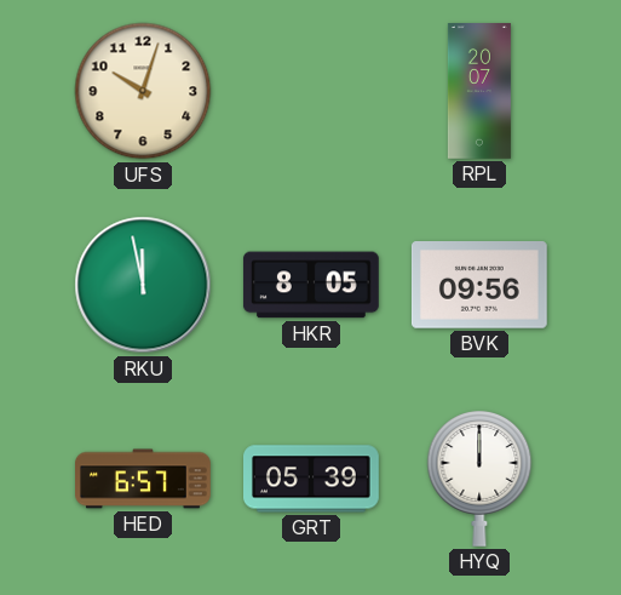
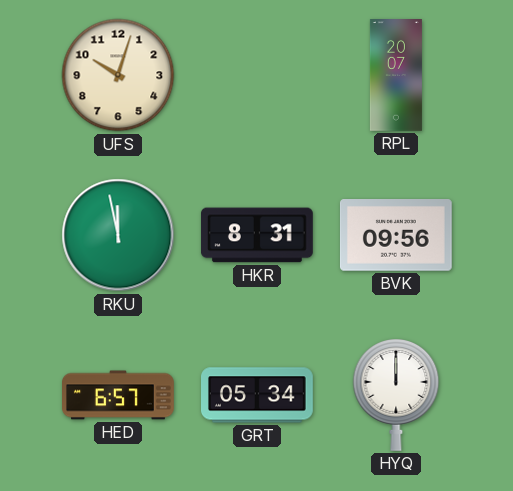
HKR: 8:05 -> 8:31 (257, 235)
GRT: 05:39 -> 05:34 (258, 395)
